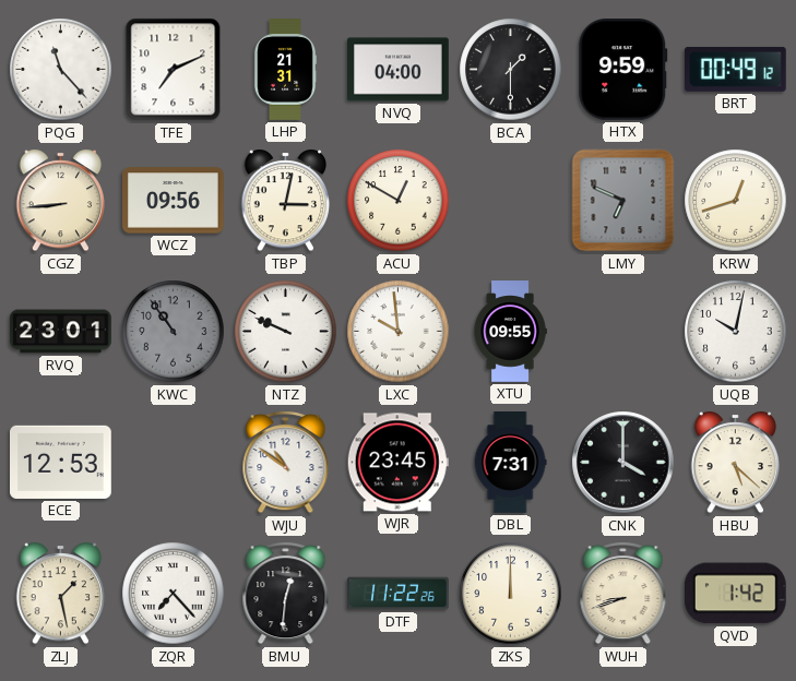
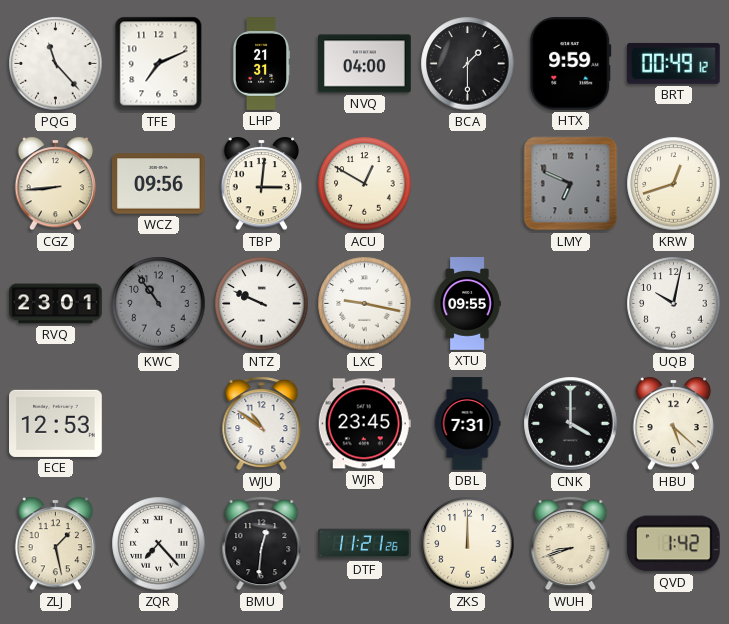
TBP: 3:02 -> 3:01 (262, 184)
LXC: 9:59 -> 9:17 (365, 304)
DTF: 11:22 -> 11:21 (365, 544)
